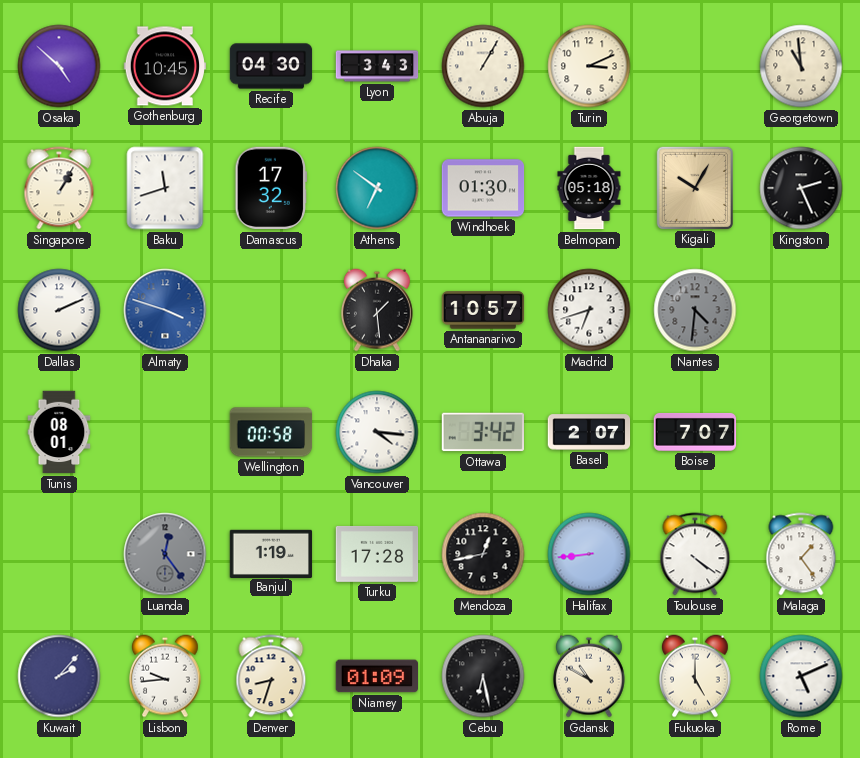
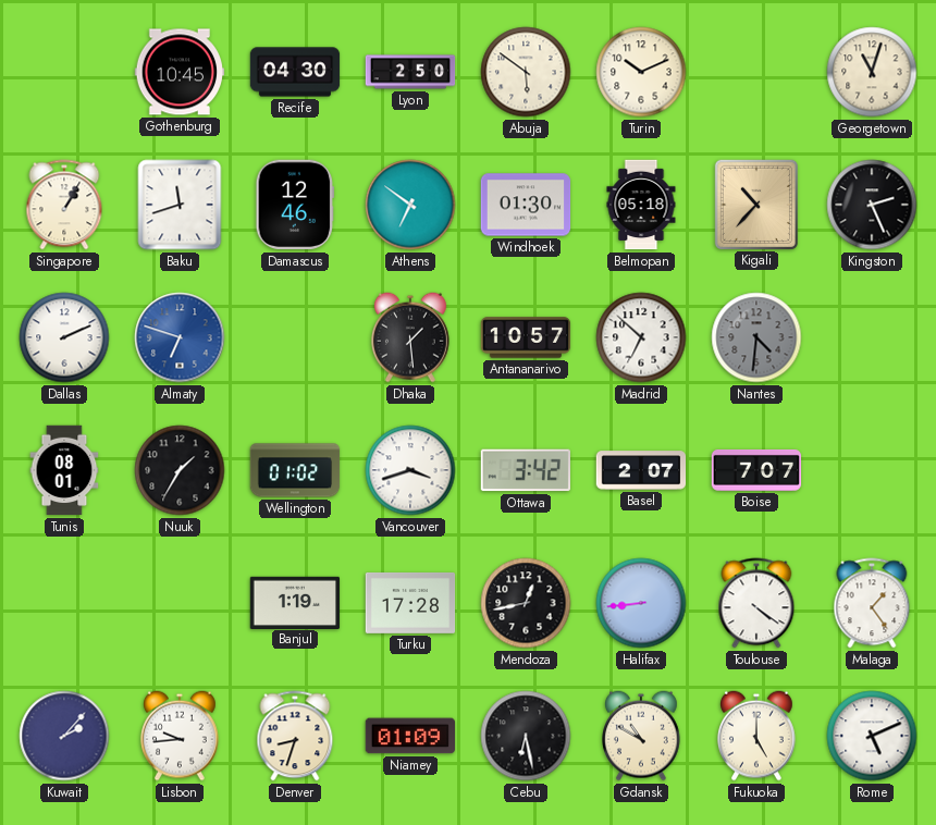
Osaka: 4:52 -> none (59, 66)
Lyon: 3:43 -> 2:50 (410, 72)
Abuja: 1:05 -> 5:51 (526, 72)
Turin: 3:11 -> 10:11 (641, 72)
Georgetown: 10:59 -> 11:03 (872, 72)
Damascus: 17:32 -> 12:46 (295, 205)
Kigali: 10:05 -> 10:37 (756, 204)
Almaty: 3:48 -> 6:48 (180, 337)
Madrid: 6:42 -> 6:52 (641, 337)
Nuuk: none -> 1:35 (180, 470)
Wellington: 00:58 -> 01:02 (295, 470)
Vancouver: 4:16 -> 3:42 (410, 470)
Luanda: 12:24 -> none (165, 554)
